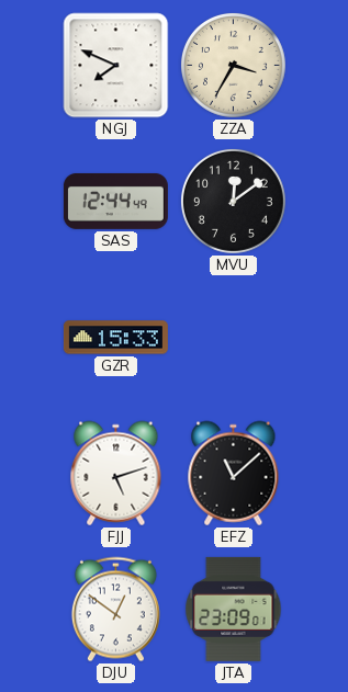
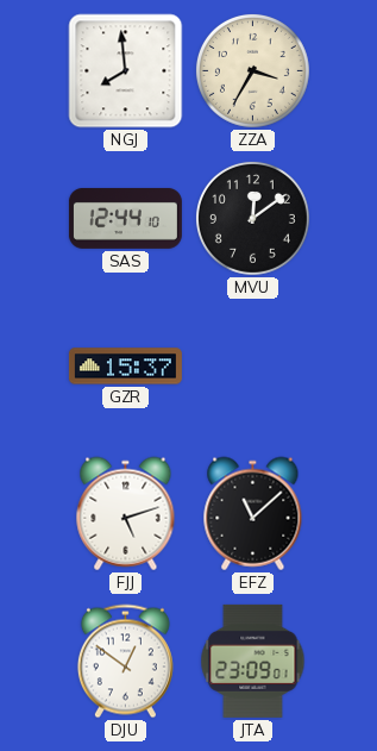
NGJ: 7:49 -> 7:59 (126, 71)
SAS: 12:44:49 -> 12:44:10 (125, 218)
GZR: 15:33 -> 15:37 (125, 367)
